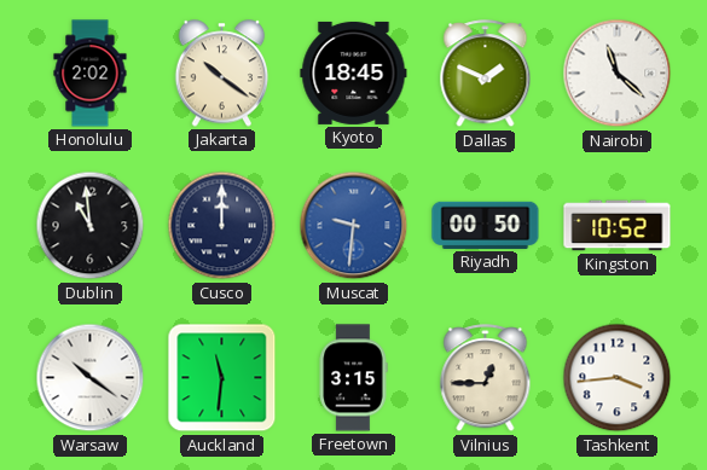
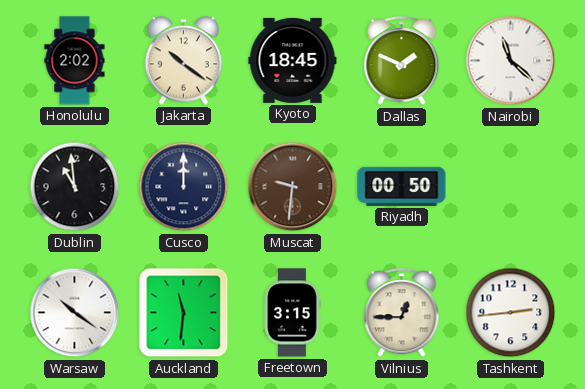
Muscat dial: blue -> brown (293, 187)
Kingston: 10:52 -> none (618, 226)
Tashkent: 3:44 -> 2:44 (511, 313)
